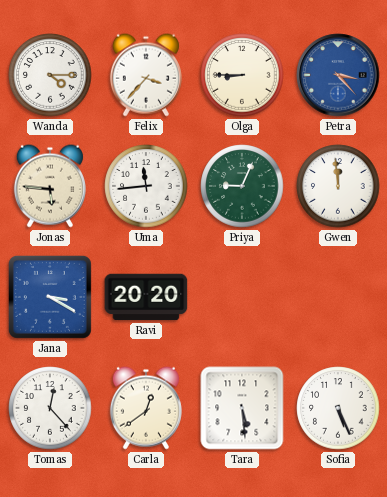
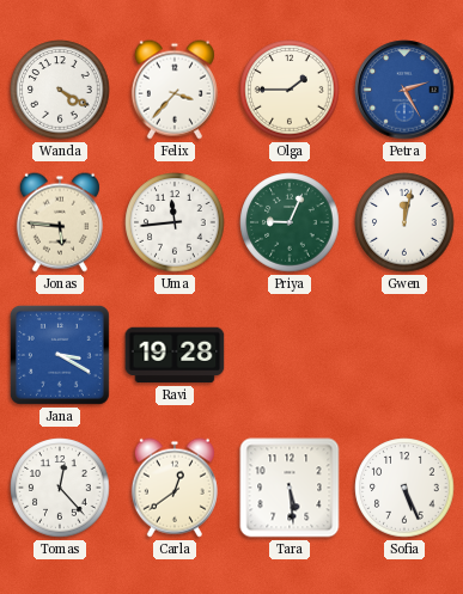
Wanda: 4:15 -> 4:20 (60, 90)
Olga: 8:45 -> 1:45 (290, 90)
Petra: 3:23 -> 2:25 (404, 90)
Gwen: 11:59 -> 12:02 (404, 222)
Ravi: 20:20 -> 19:28 (175, 355)
